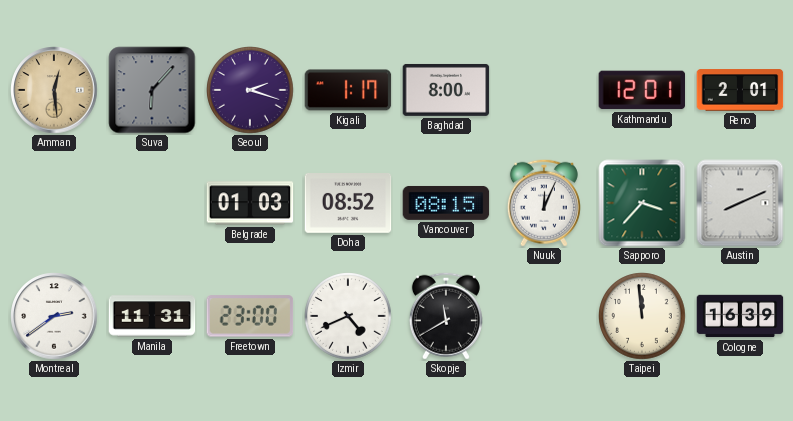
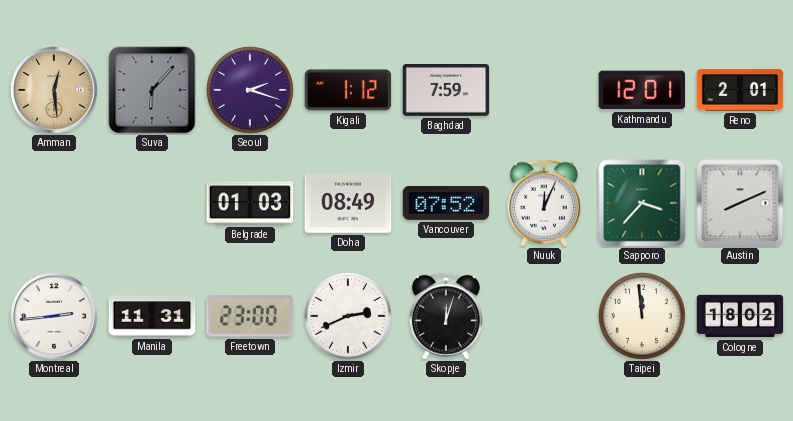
Kigali: 1:17 -> 1:12 (348, 90)
Baghdad: 8:00 -> 7:59 (446, 90)
Doha: 08:52 -> 08:49 (348, 204)
Vancouver: 08:15 -> 07:52 (446, 203)
Montreal: 2:39 -> 2:44 (54, 316)
Izmir: 4:41 -> 2:41 (348, 316)
Skopje: 11:40 -> 12:03 (446, 316)
Cologne: 16:39 -> 18:02 (740, 316)
